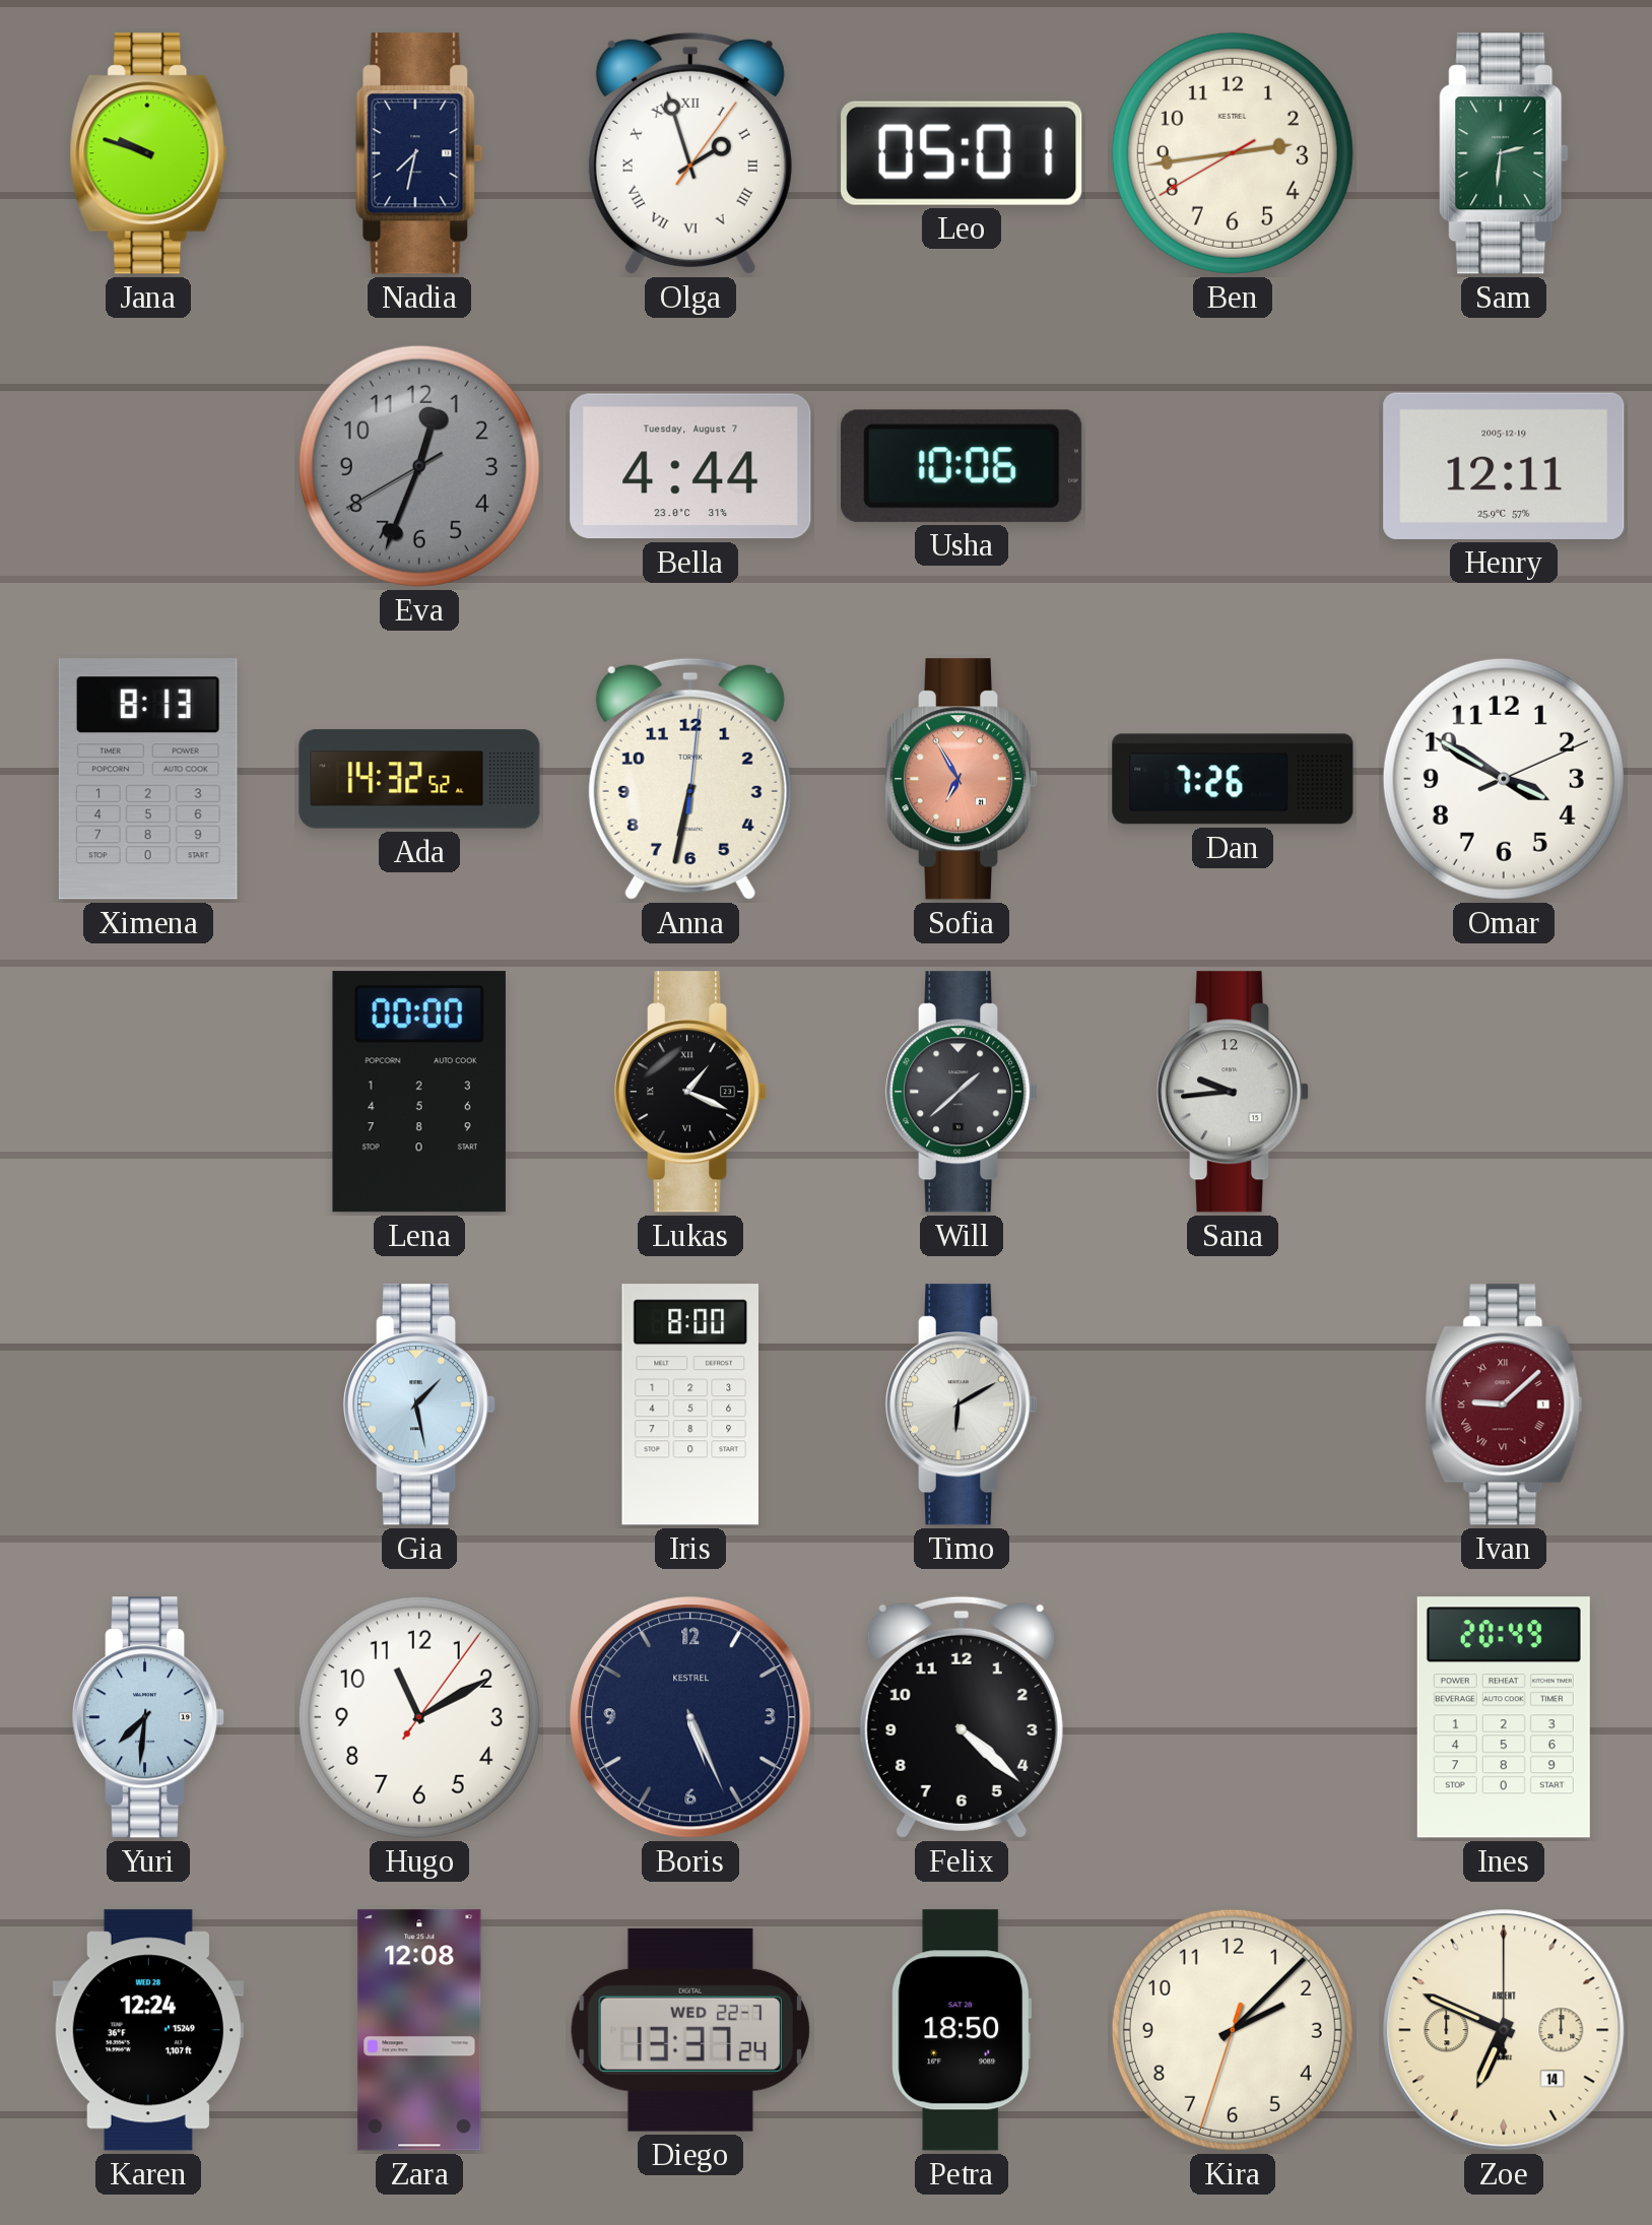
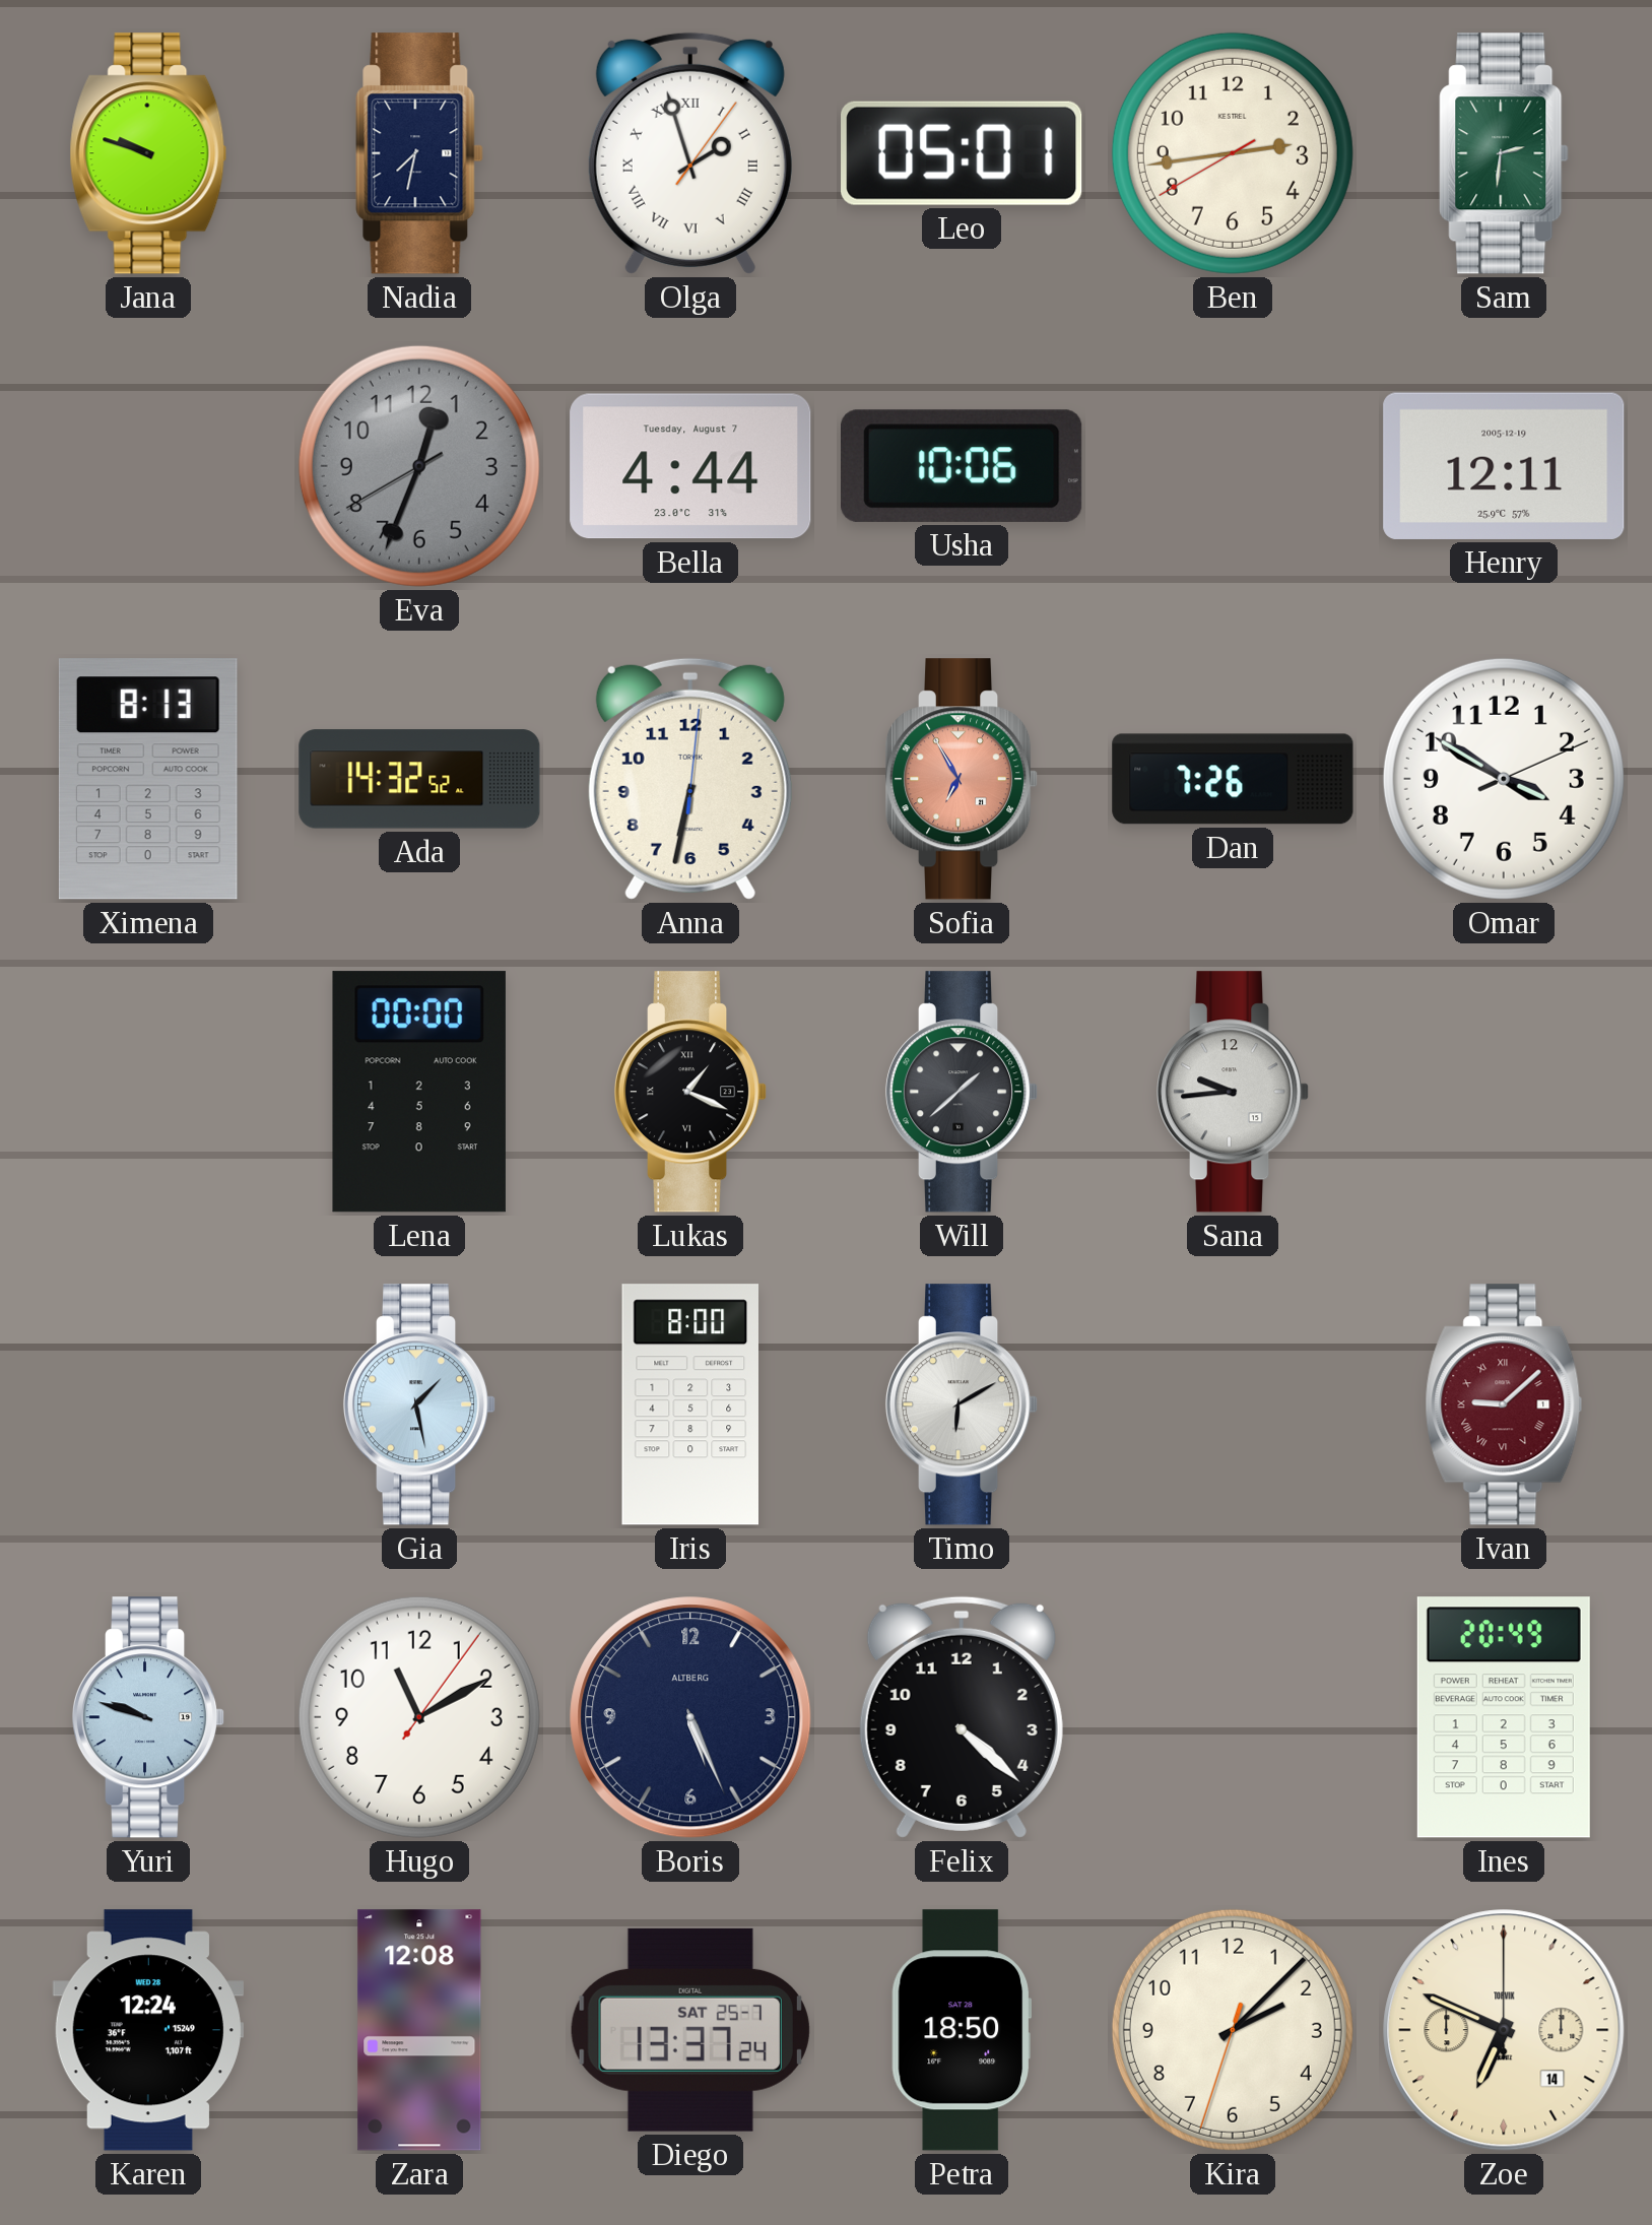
Yuri: 7:31 -> 9:48 (148, 1717)
Boris brand: KESTREL -> ALTBERG (690, 1717)
Diego date: WED 22-7 -> SAT 25-7 (690, 2030)
Zoe brand: ARDENT -> TORVIK (1504, 2030)
